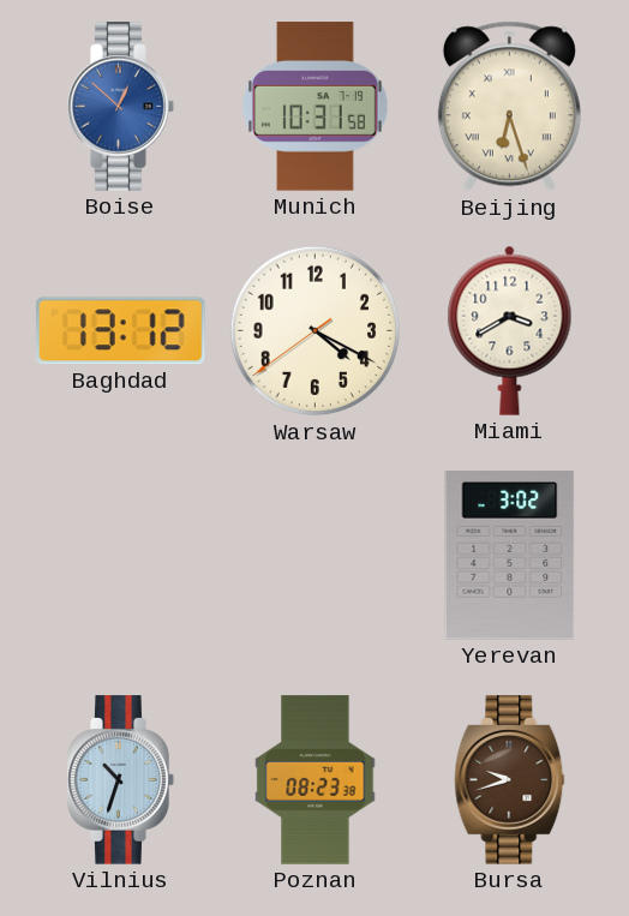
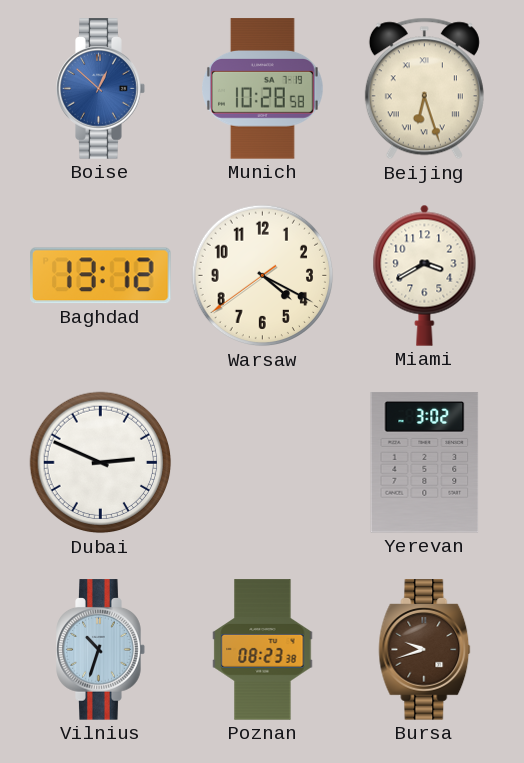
Munich: 10:31 -> 10:28 (263, 89)
Dubai: none -> 2:49 (101, 463)
